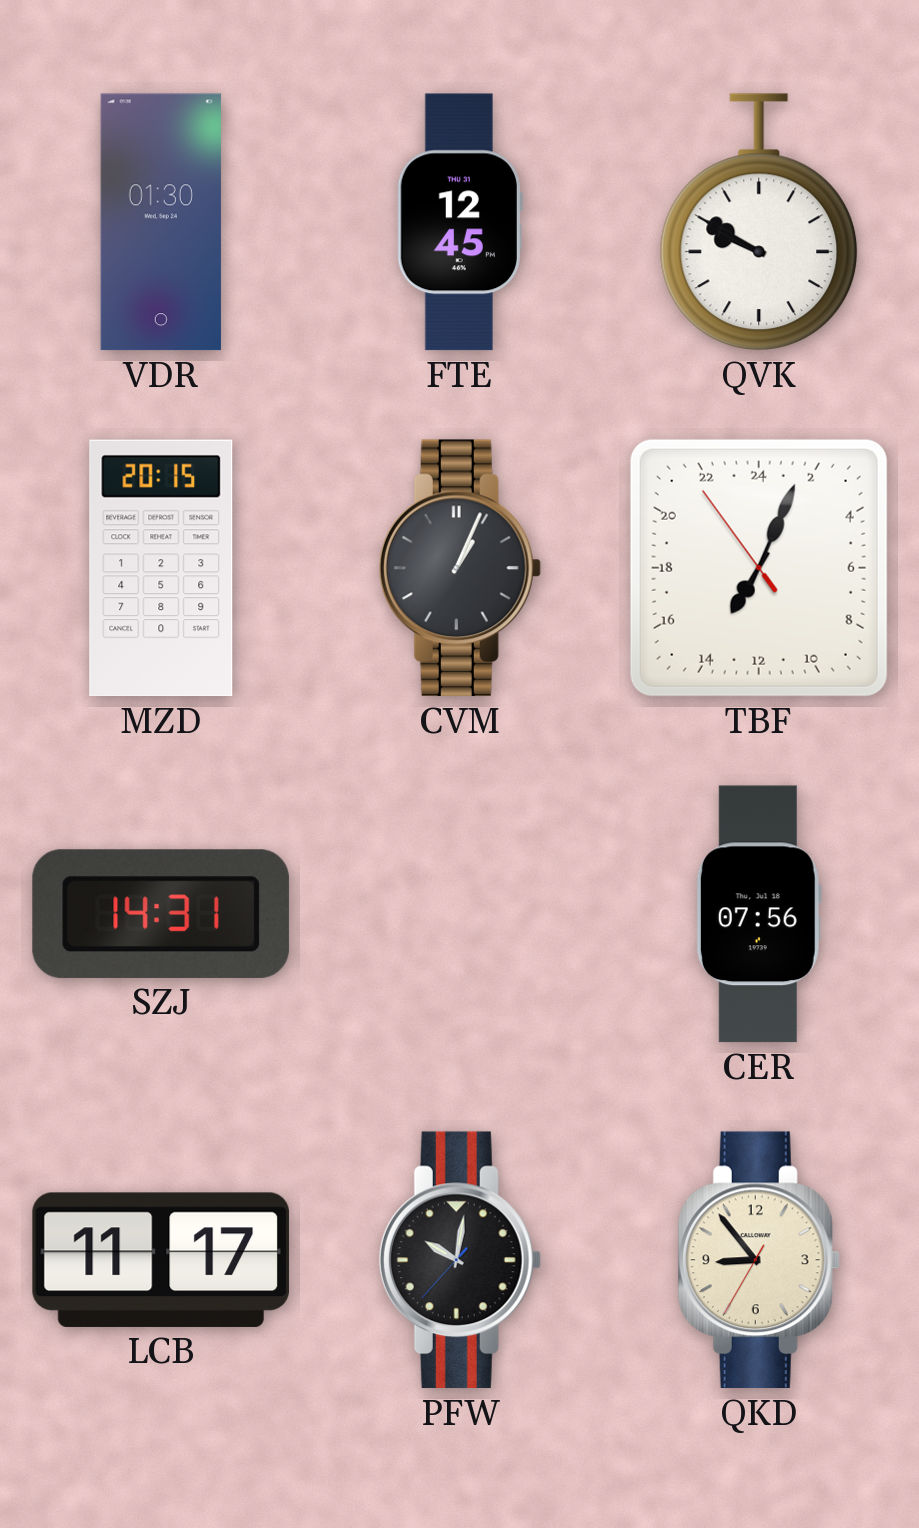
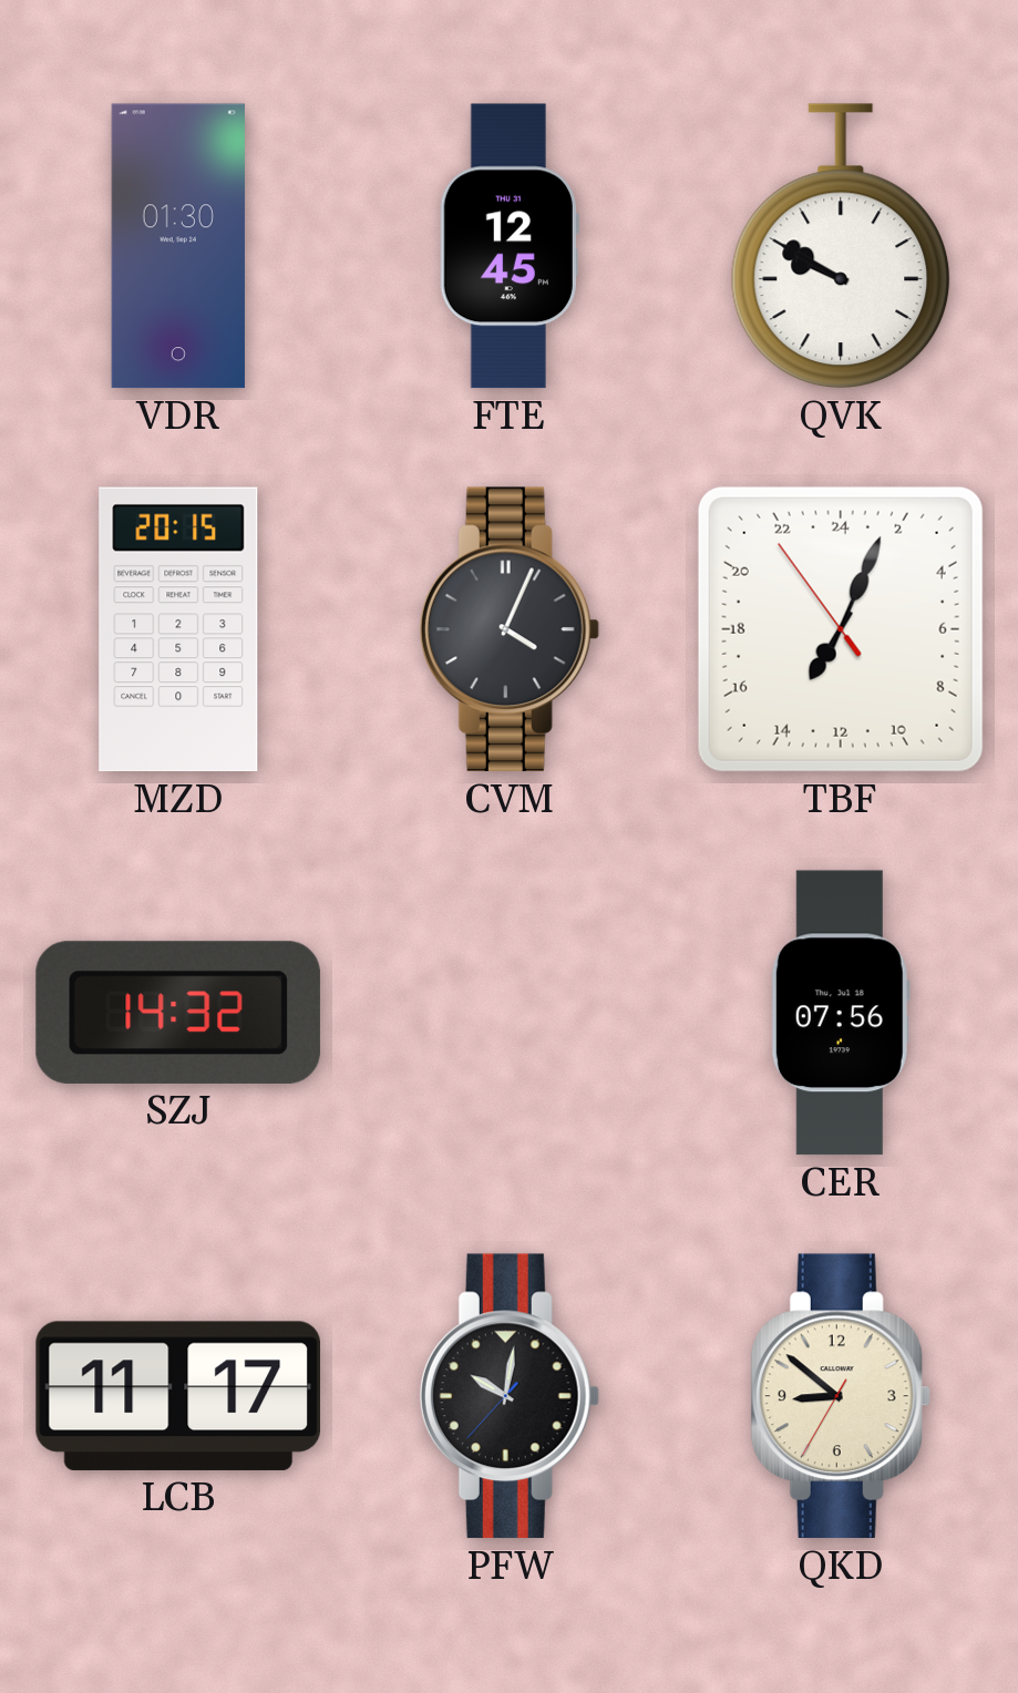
CVM: 1:04 -> 4:04 (510, 629)
SZJ: 14:31 -> 14:32 (178, 1013)
QKD: 8:53 -> 8:51 (841, 1396)
